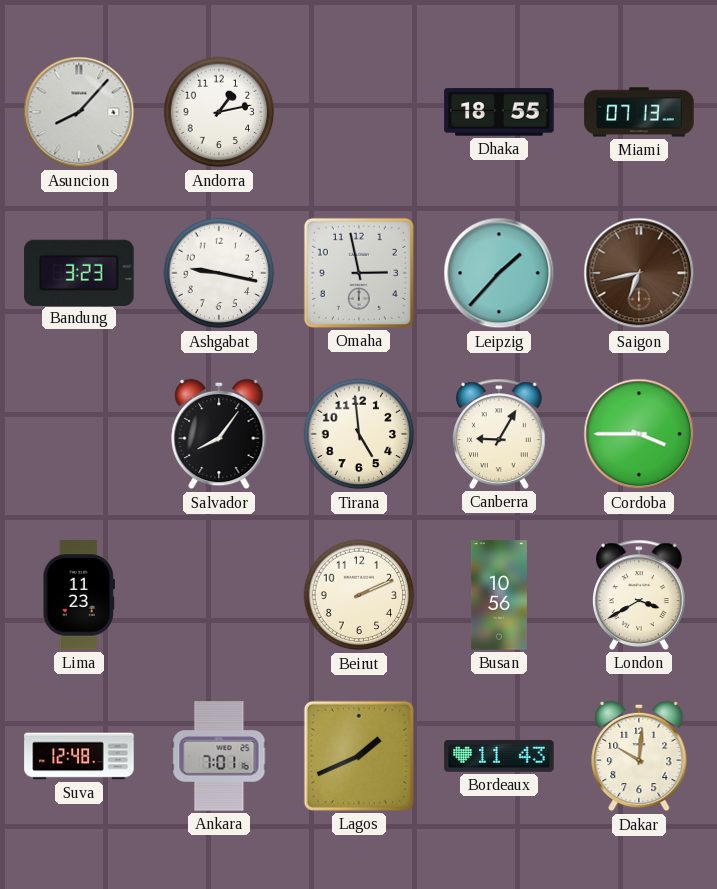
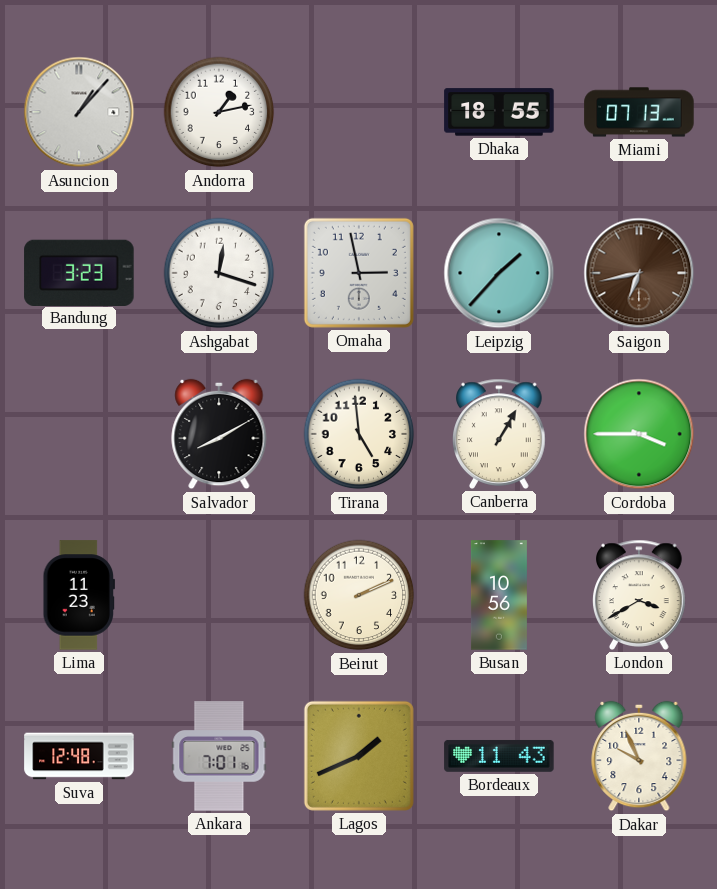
Asuncion: 8:07 -> 1:07 (79, 112)
Ashgabat: 9:17 -> 12:18 (219, 273)
Salvador: 8:06 -> 8:10 (219, 434)
Canberra: 9:05 -> 1:05 (500, 434)
Dakar: 10:01 -> 9:56 (639, 756)
